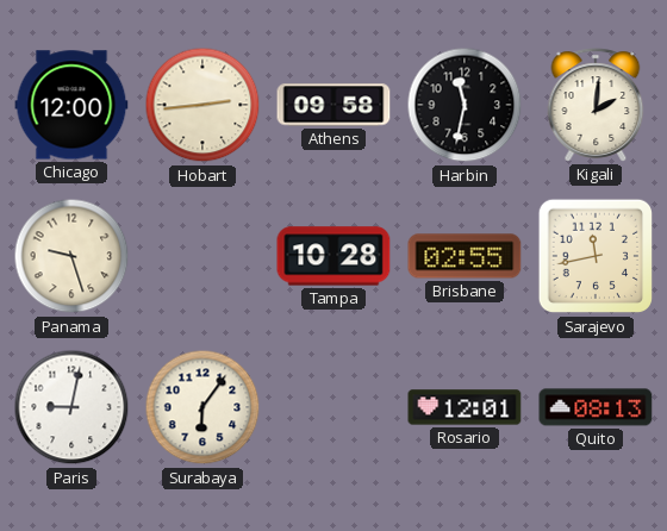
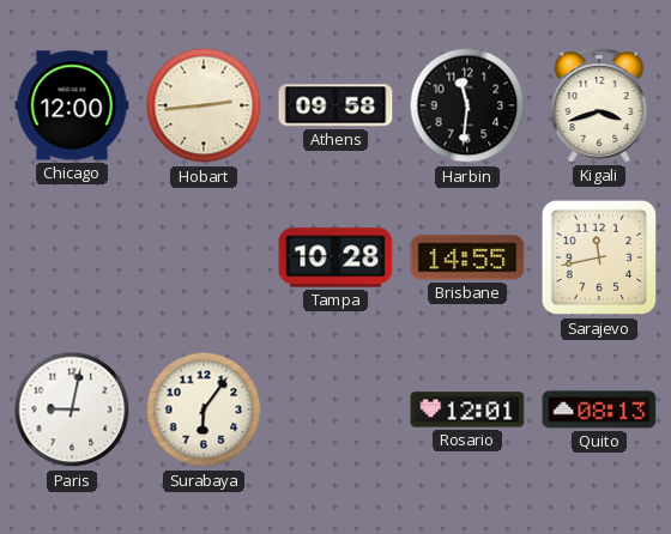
Harbin: 11:32 -> 11:31 (467, 105)
Kigali: 2:01 -> 3:42 (599, 105)
Panama: 9:27 -> none (71, 256)
Brisbane: 02:55 -> 14:55 (467, 257)
